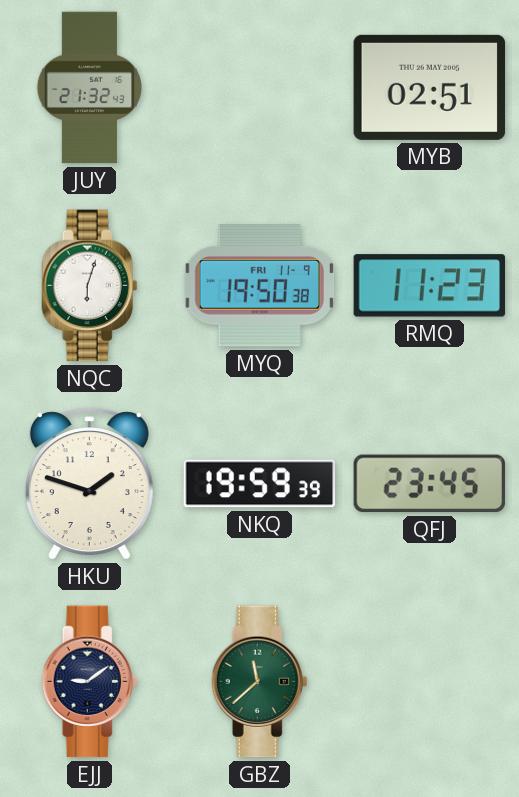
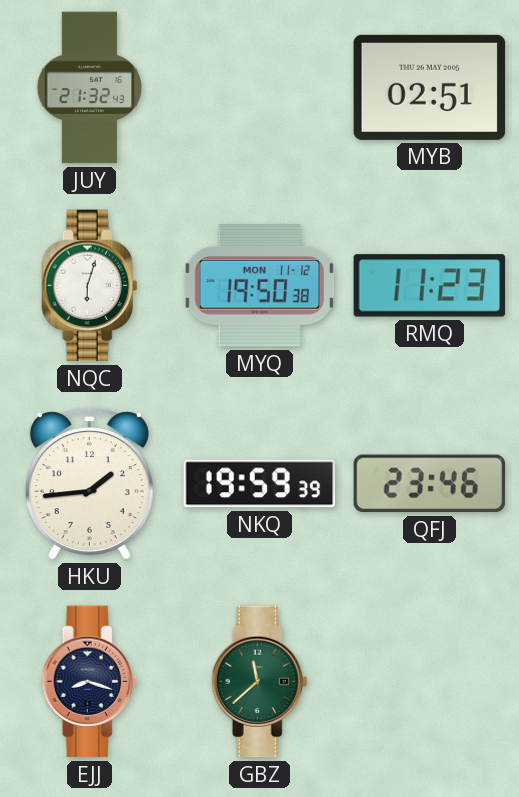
MYQ date: FRI 11-9 -> MON 11-12 (259, 286)
HKU: 1:48 -> 1:44 (89, 484)
QFJ: 23:45 -> 23:46 (429, 484)
EJJ: 9:09 -> 8:18 (90, 682)
